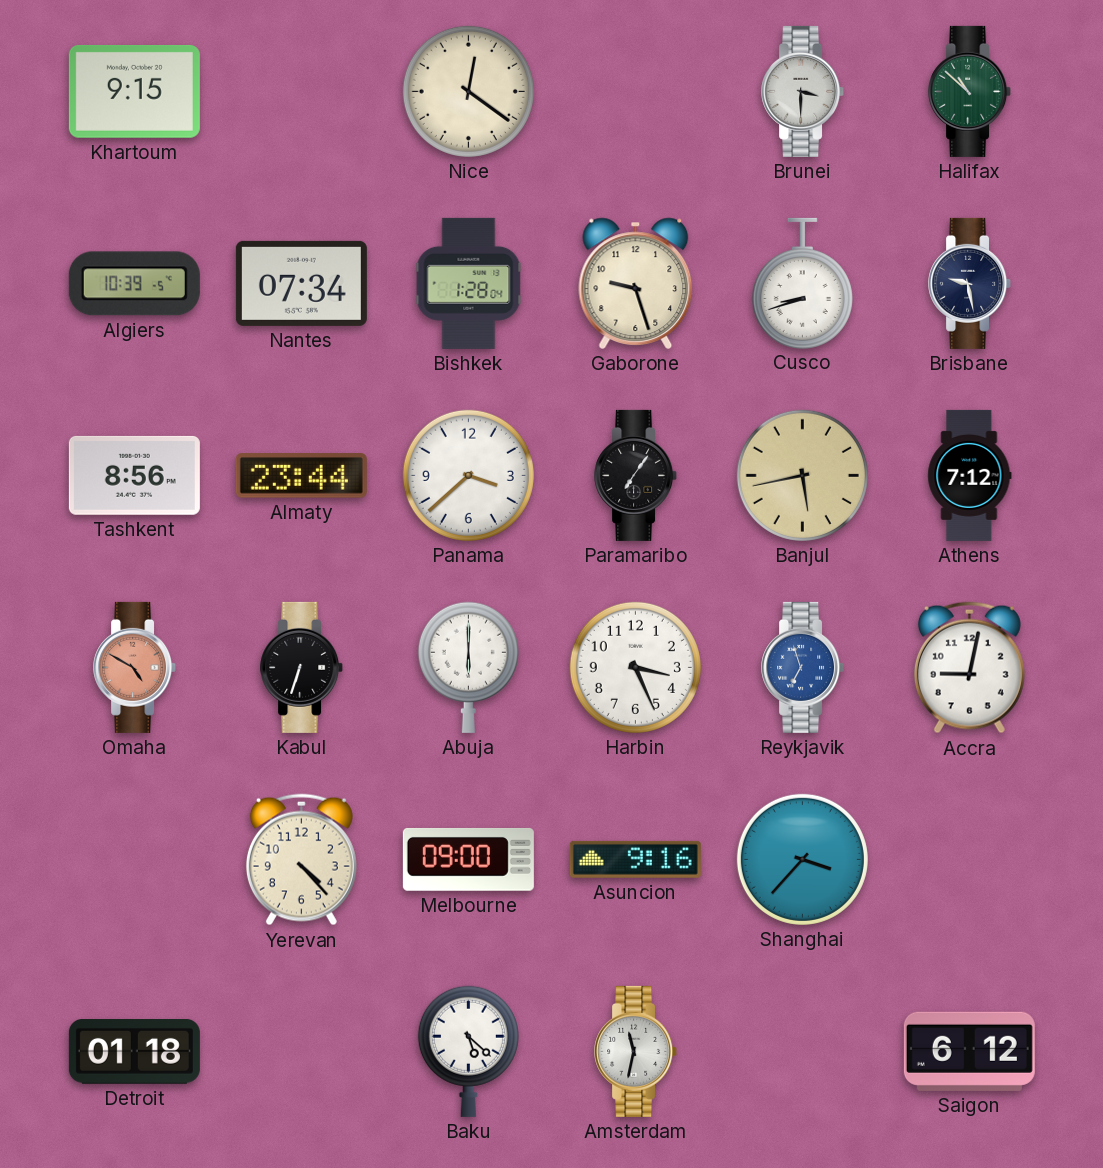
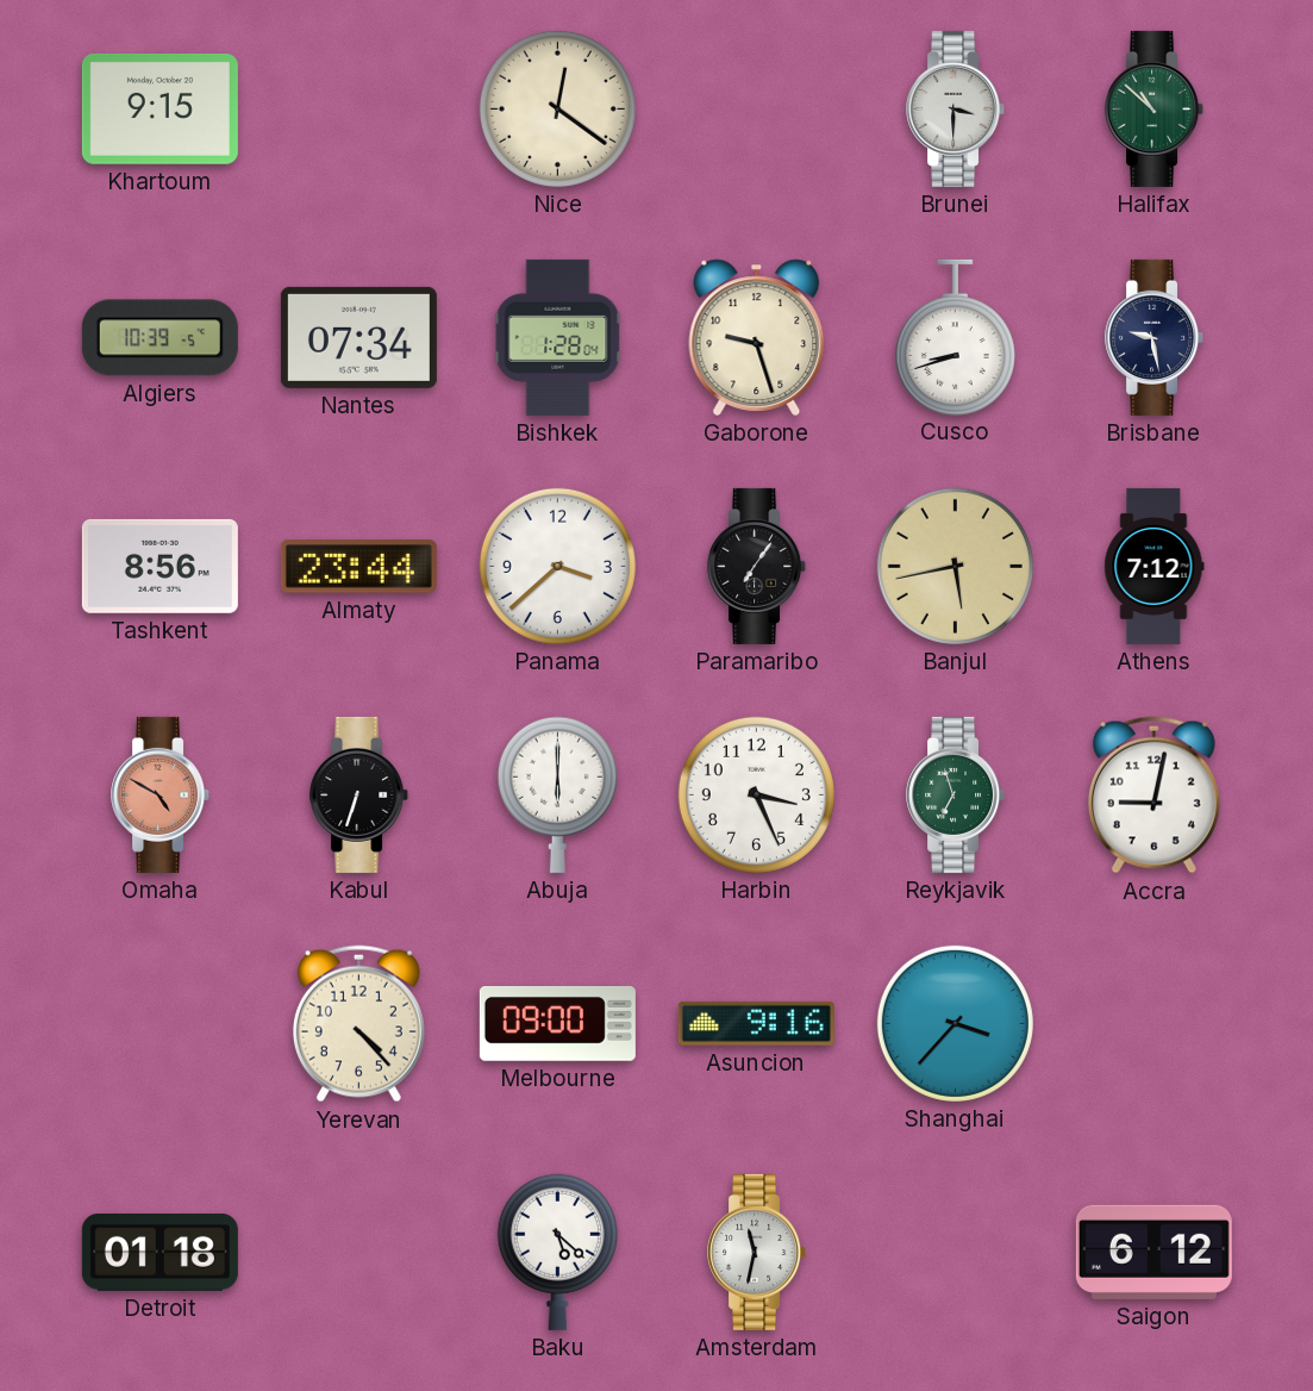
Reykjavik dial: blue -> green (956, 794)
